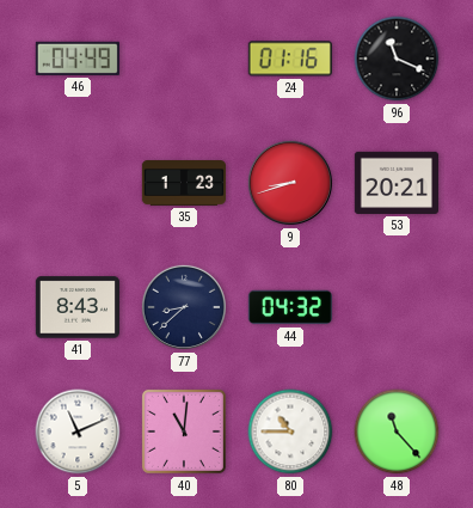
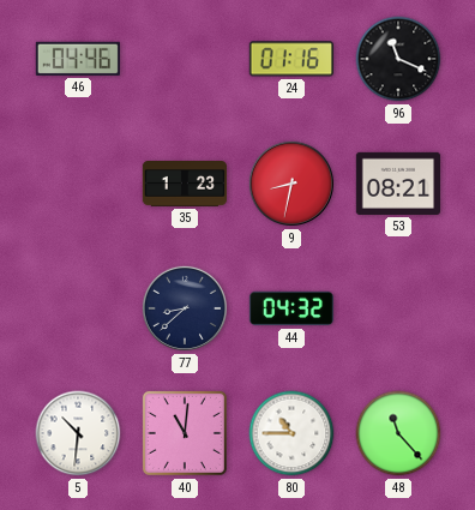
46: 04:49 -> 04:46 (78, 59)
9: 8:42 -> 8:32 (291, 184)
53: 20:21 -> 08:21 (397, 184)
41: 8:43 -> none (76, 307)
5: 11:11 -> 10:31 (78, 433)
